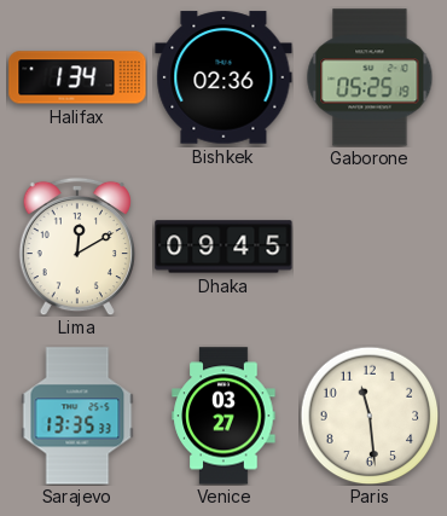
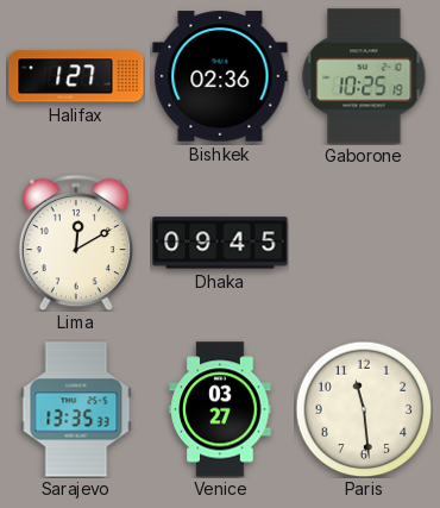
Halifax: 1:34 -> 1:27 (76, 76)
Gaborone: 05:25 -> 10:25 (364, 76)
